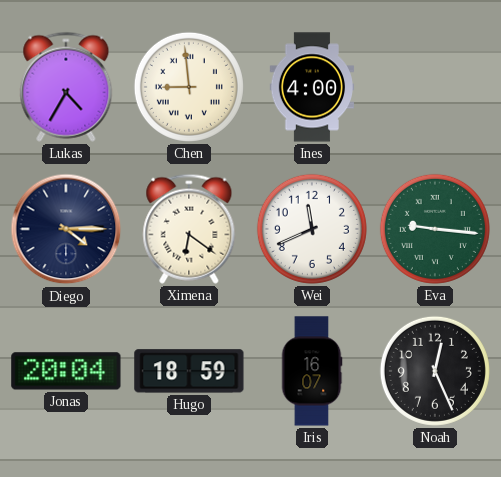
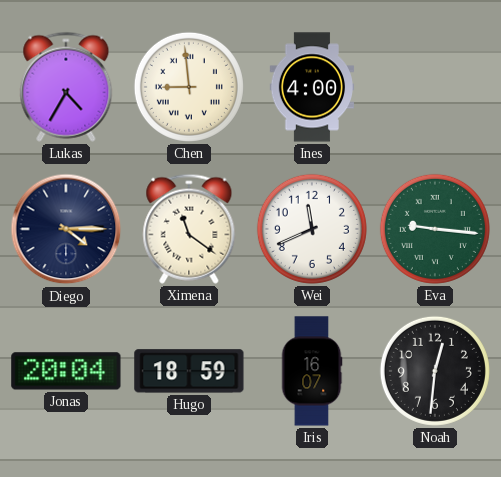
Ximena: 6:21 -> 11:21 (189, 229)
Noah: 12:26 -> 12:31 (435, 371)
